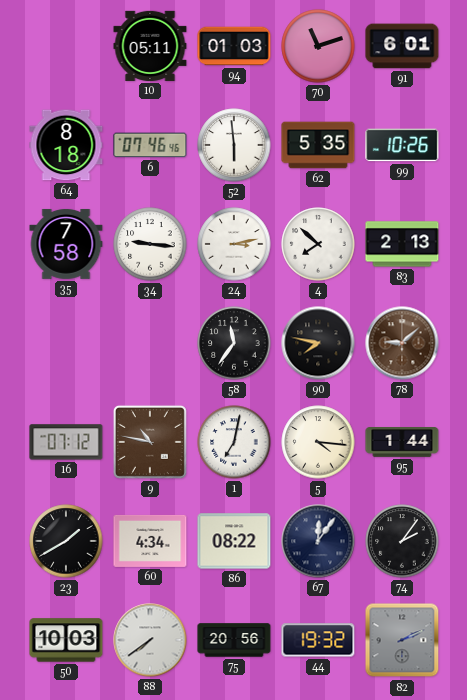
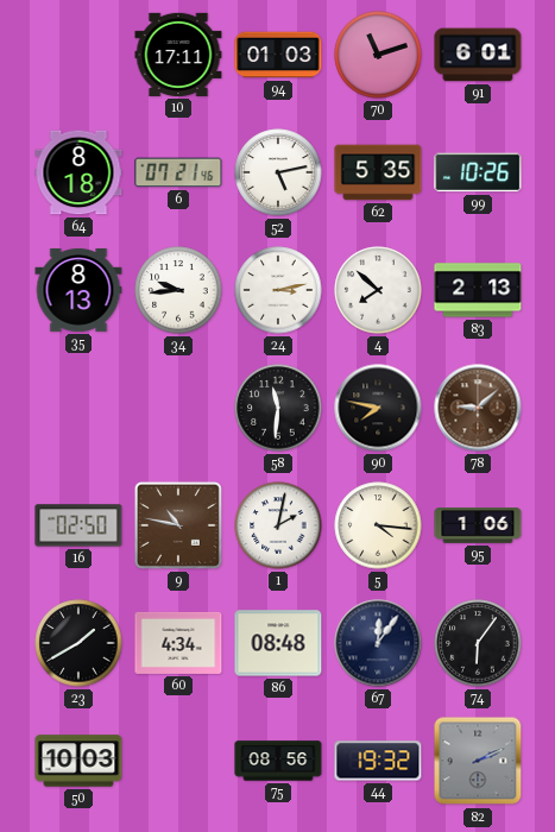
10: 05:11 -> 17:11 (178, 55)
6: 07:46 -> 07:21 (178, 172)
52: 5:59 -> 5:13 (278, 172)
35: 7:58 -> 8:13 (78, 290)
34: 9:16 -> 9:44 (178, 290)
58: 11:36 -> 11:31 (278, 408)
16: 07:12 -> 02:50 (78, 525)
1: 7:02 -> 2:02 (278, 525)
95: 1:44 -> 1:06 (478, 527)
86: 08:22 -> 08:48 (278, 643)
74: 2:06 -> 6:06 (478, 643)
88: 7:39 -> none (150, 640)
75: 20:56 -> 08:56 (278, 761)
